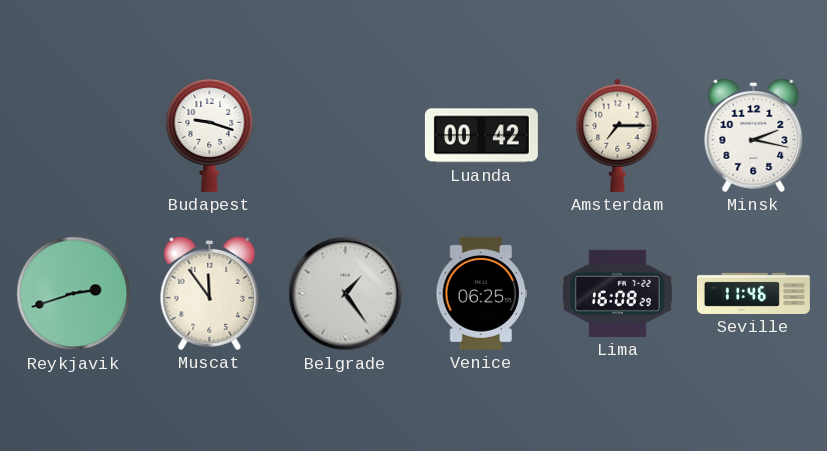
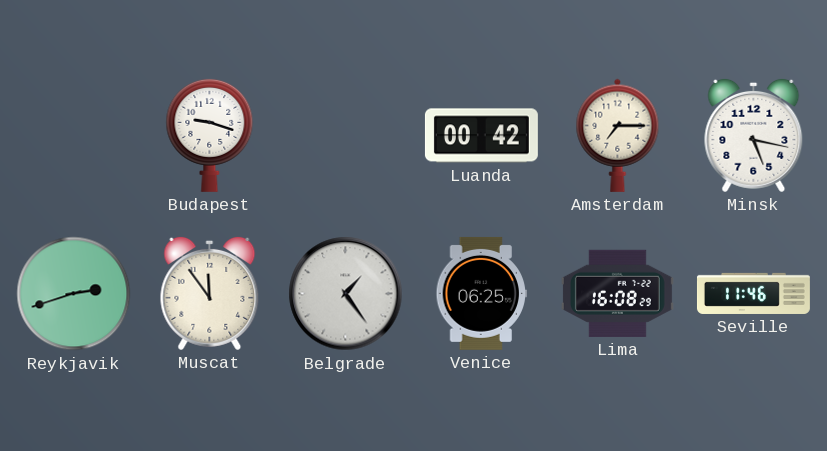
Minsk: 2:17 -> 5:17 (754, 135)
